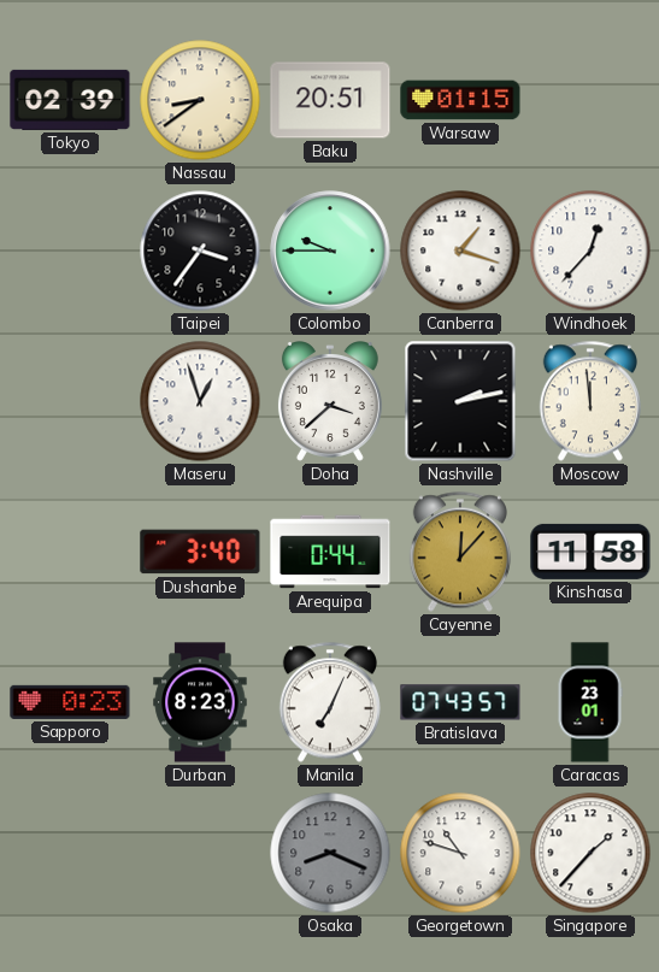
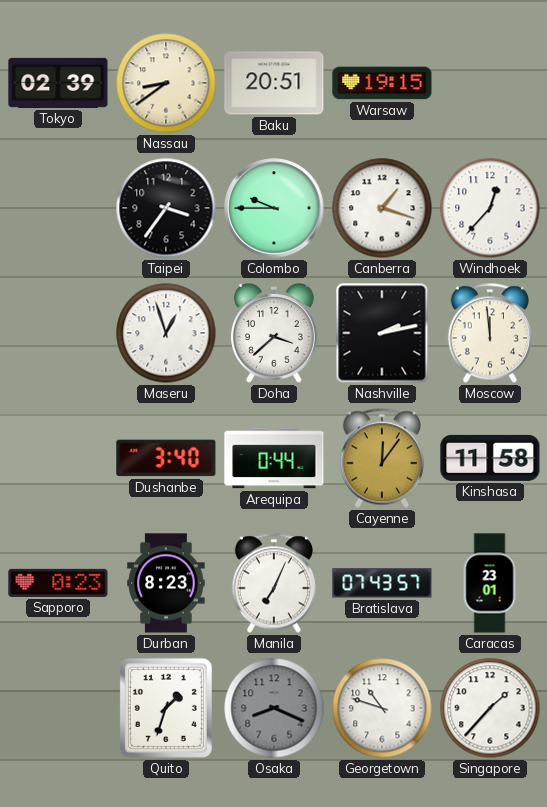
Warsaw: 01:15 -> 19:15 (382, 83)
Cayenne: 12:07 -> 12:06 (382, 458)
Quito: none -> 1:33 (166, 708)
